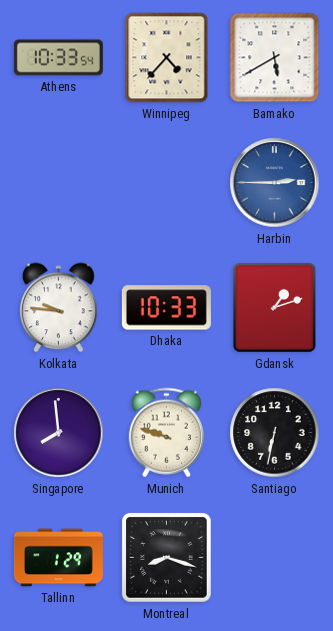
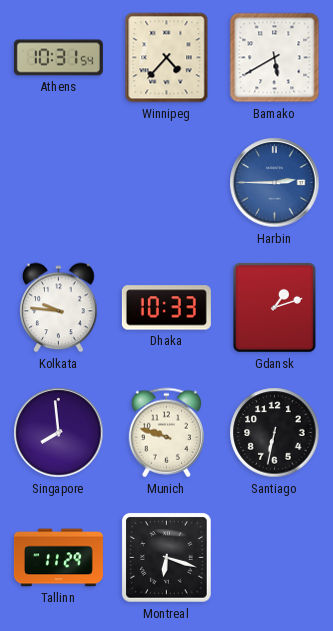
Athens: 10:33 -> 10:31 (58, 58)
Tallinn: 1:29 -> 11:29 (58, 558)
Montreal: 8:18 -> 6:18 (167, 558)
